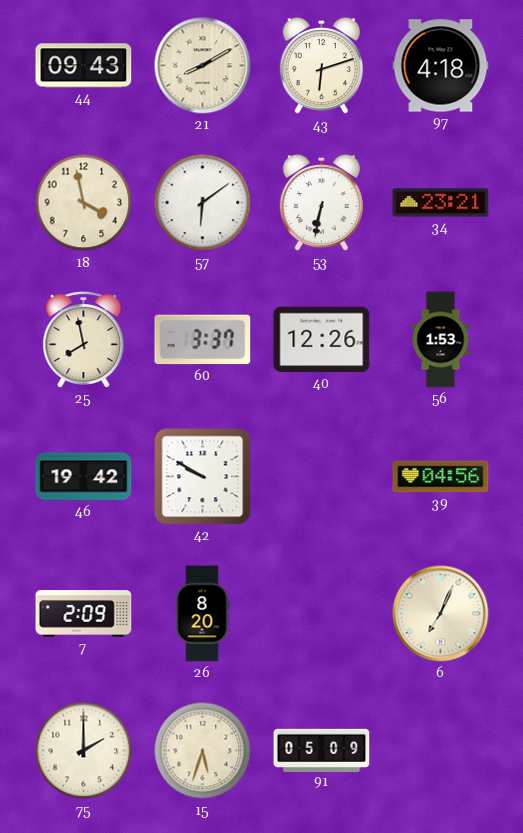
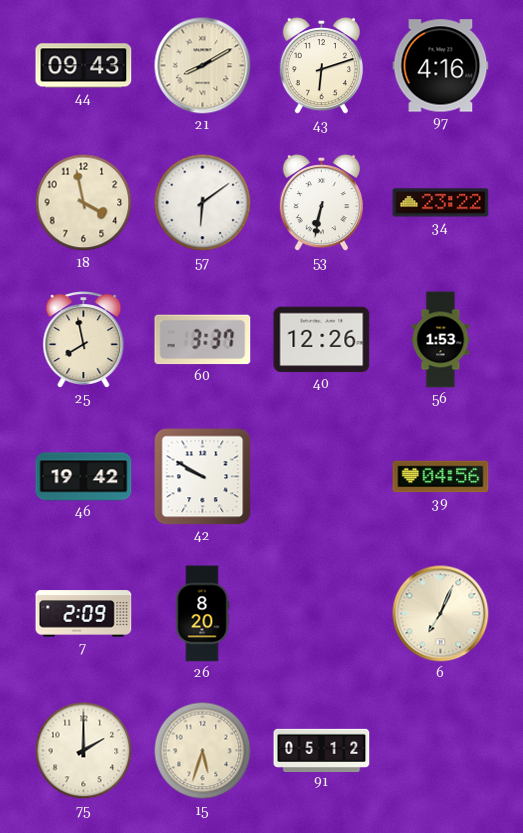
97: 4:18 -> 4:16 (441, 66)
34: 23:21 -> 23:22 (441, 203)
91: 05:09 -> 05:12 (322, 750)
